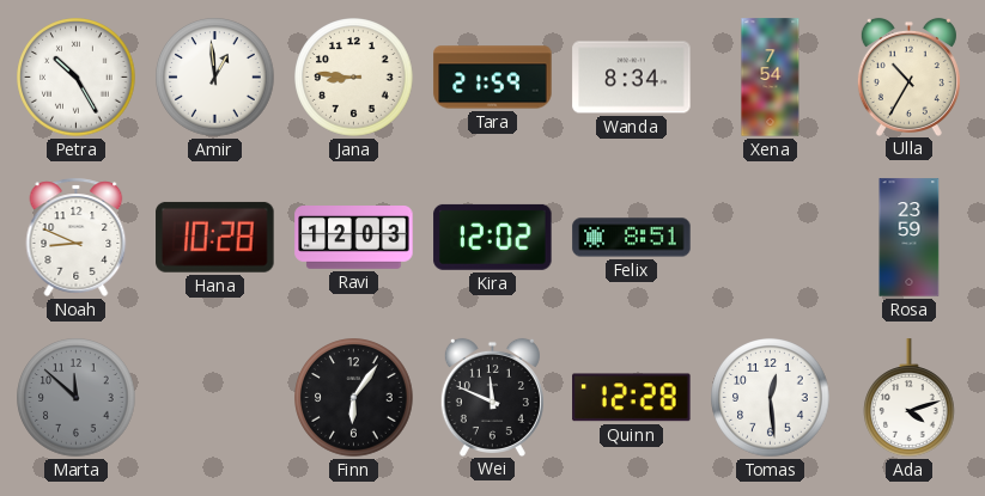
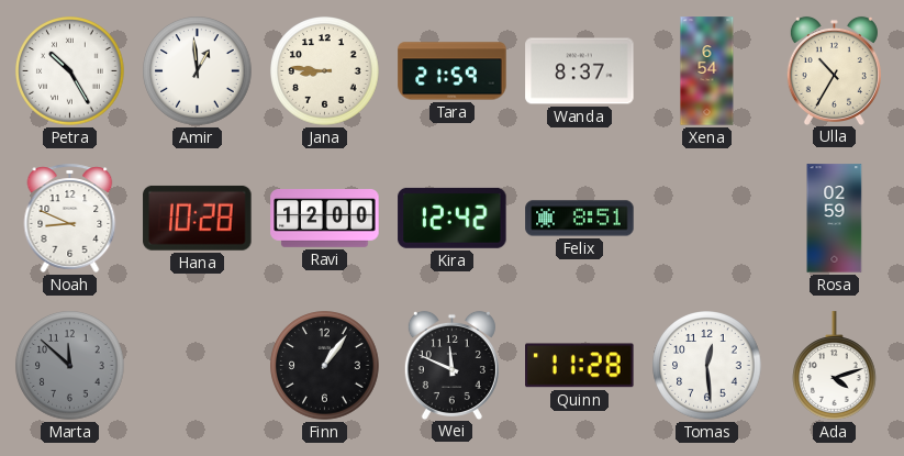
Wanda: 8:34 -> 8:37 (580, 71)
Xena: 7:54 -> 6:54 (707, 71)
Ravi: 12:03 -> 12:00 (325, 219)
Kira: 12:02 -> 12:42 (453, 218)
Rosa: 23:59 -> 02:59 (835, 219)
Finn: 6:06 -> 1:06 (325, 366)
Quinn: 12:28 -> 11:28 (580, 366)
